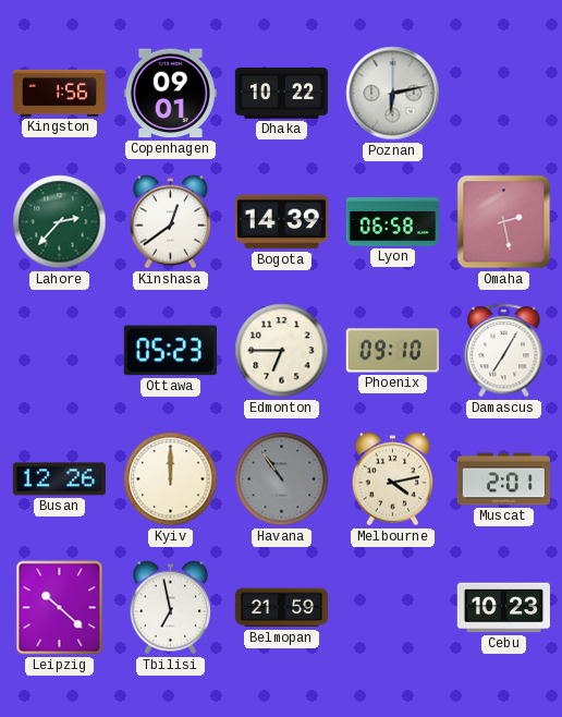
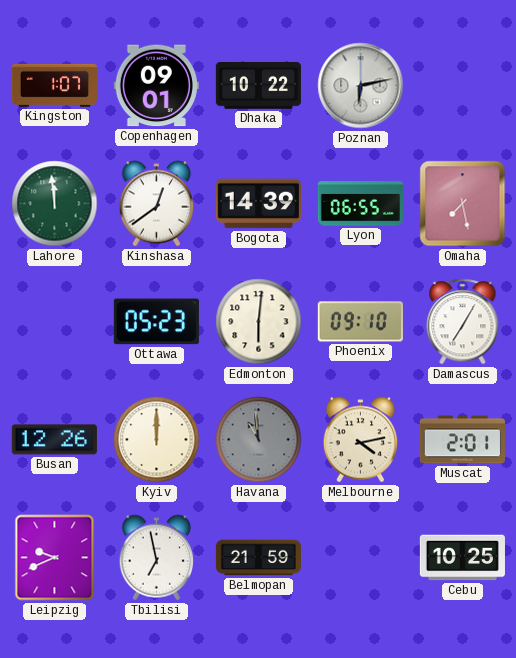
Kingston: 1:56 -> 1:07 (54, 85)
Lahore: 2:37 -> 11:59 (55, 204)
Lyon: 06:58 -> 06:55 (360, 204)
Omaha: 2:28 -> 7:28 (463, 204)
Edmonton: 6:45 -> 6:01 (259, 322)
Havana: 10:54 -> 10:59 (259, 440)
Leipzig: 10:22 -> 9:41 (55, 558)
Cebu: 10:23 -> 10:25 (462, 558)
